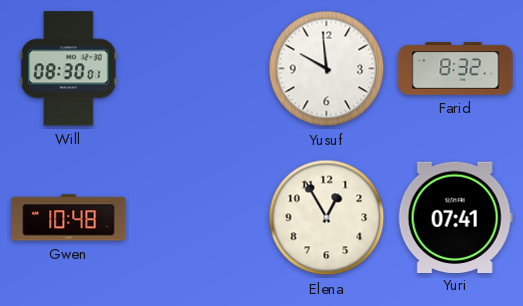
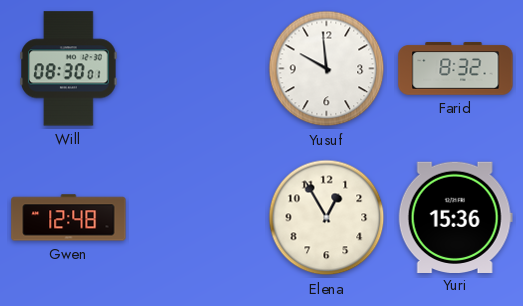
Gwen: 10:48 -> 12:48 (69, 218)
Yuri: 07:41 -> 15:36 (455, 217)
